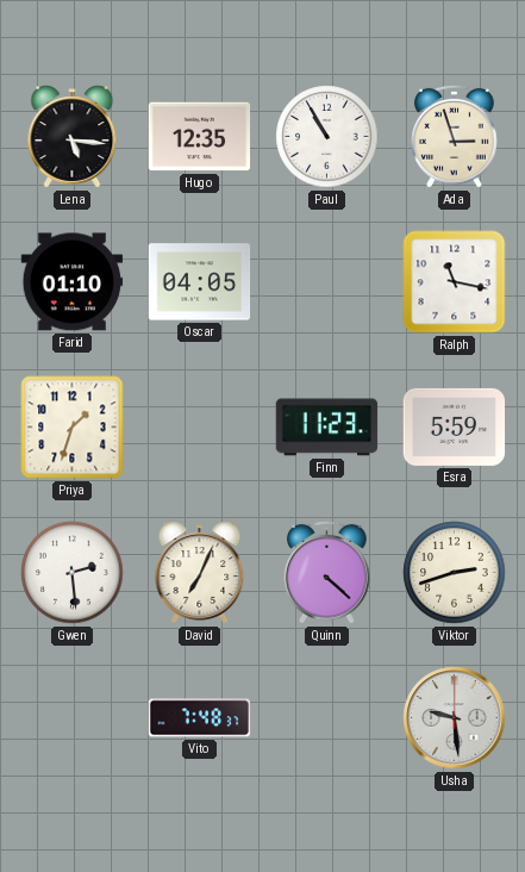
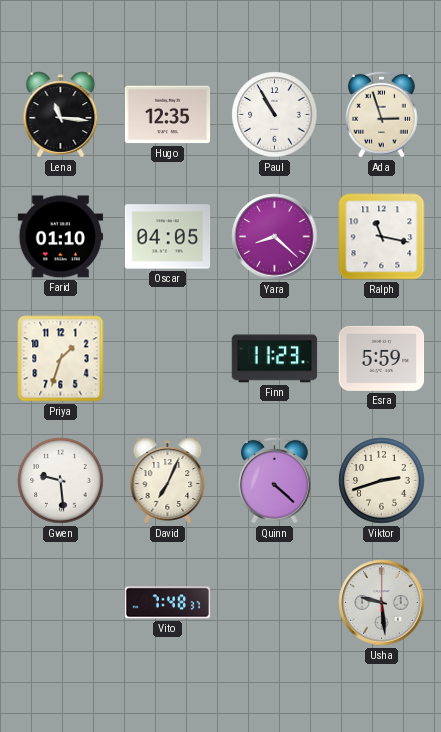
Lena: 5:16 -> 11:16 (61, 115)
Yara: none -> 8:22 (275, 237)
Gwen: 2:29 -> 9:29 (61, 481)
